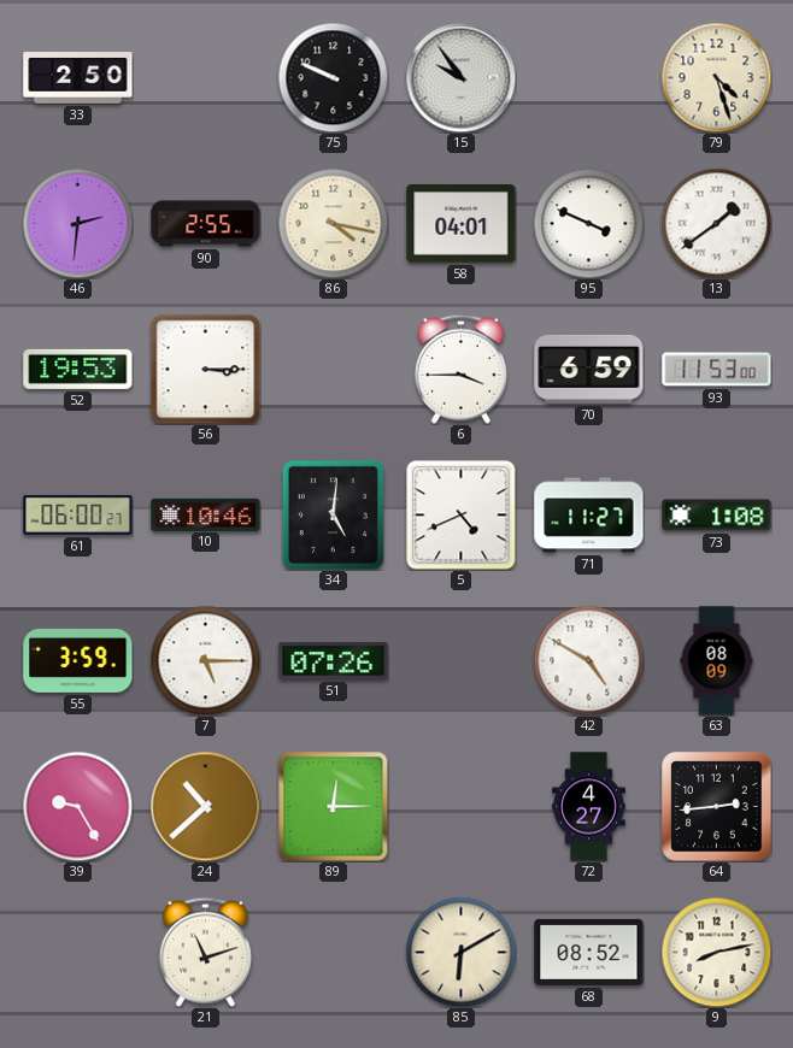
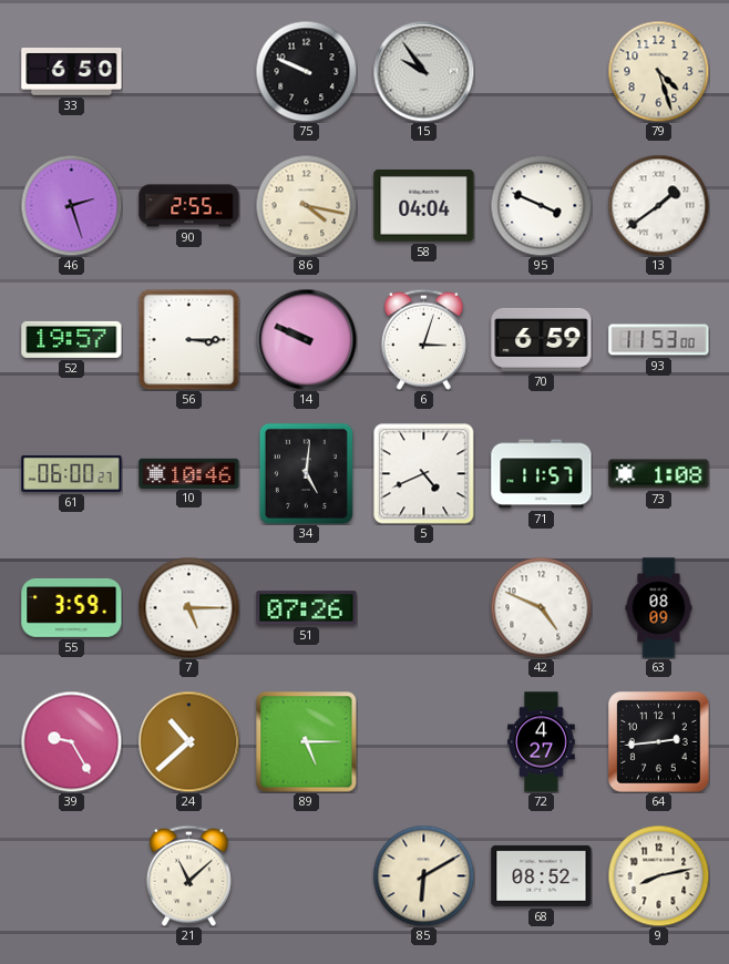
33: 2:50 -> 6:50 (72, 72)
46: 2:31 -> 2:27 (71, 205)
58: 04:01 -> 04:04 (424, 206)
52: 19:53 -> 19:57 (72, 339)
14: none -> 9:49 (306, 339)
6: 3:45 -> 3:03 (423, 339)
71: 11:27 -> 11:57 (542, 474)
42: 4:50 -> 4:49 (541, 607)
89: 12:15 -> 5:15 (307, 742)
21: 11:12 -> 11:08 (188, 875)
